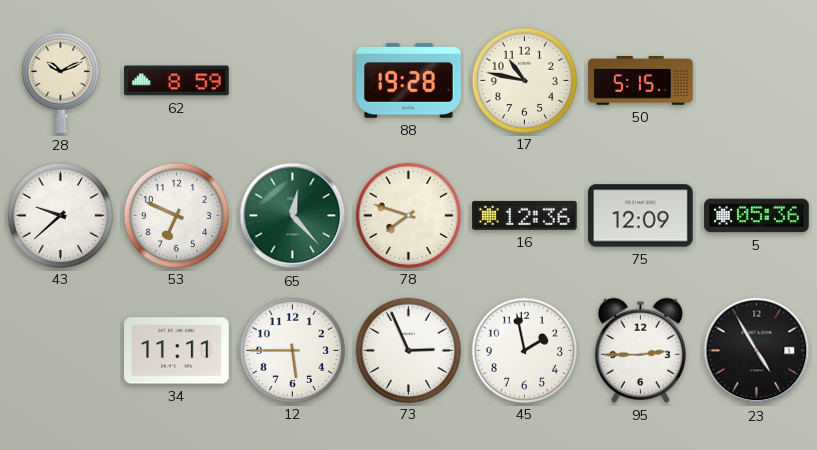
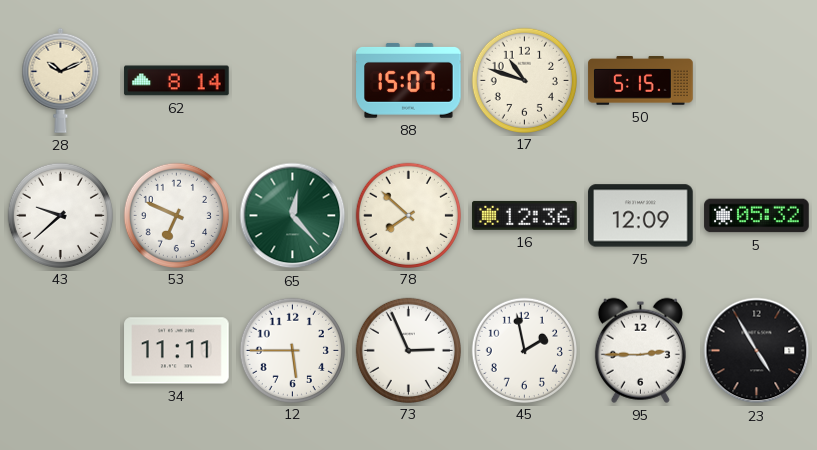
62: 8:59 -> 8:14 (177, 81)
88: 19:28 -> 15:07 (409, 80)
17: 10:47 -> 10:48 (524, 80)
78: 7:48 -> 7:52 (408, 215)
5: 05:36 -> 05:32 (757, 216)
